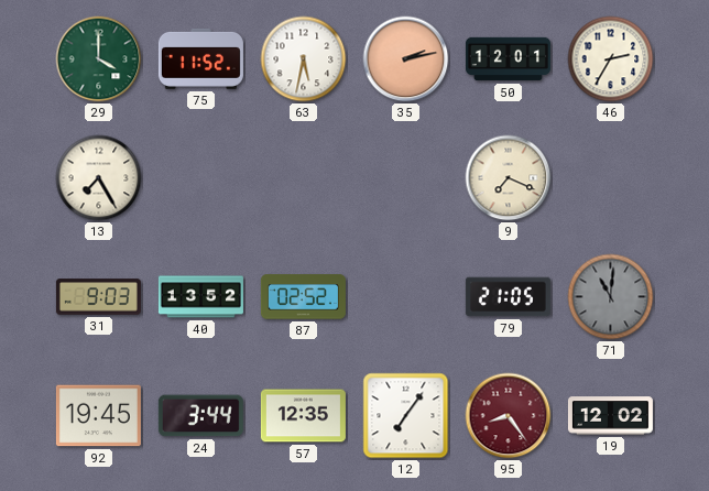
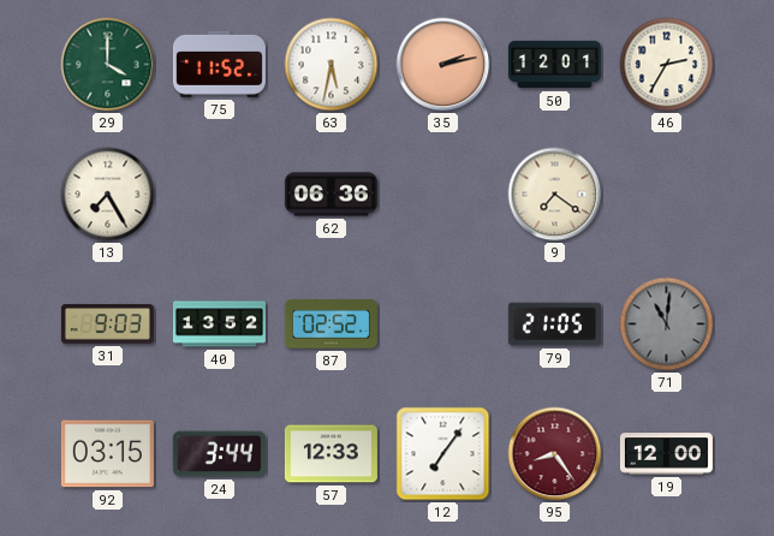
62: none -> 06:36 (331, 195)
9: 7:19 -> 7:21 (555, 195)
92: 19:45 -> 03:15 (107, 454)
57: 12:35 -> 12:33 (331, 454)
19: 12:02 -> 12:00 (666, 454)
